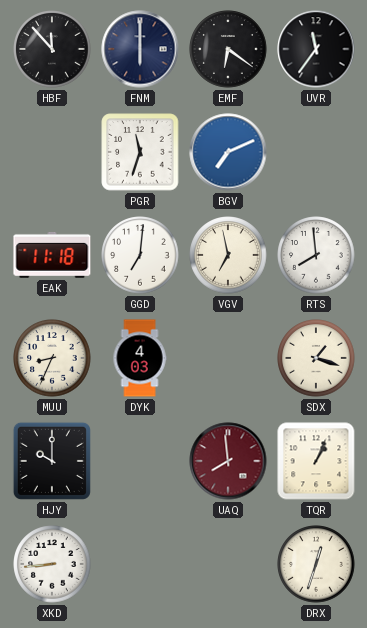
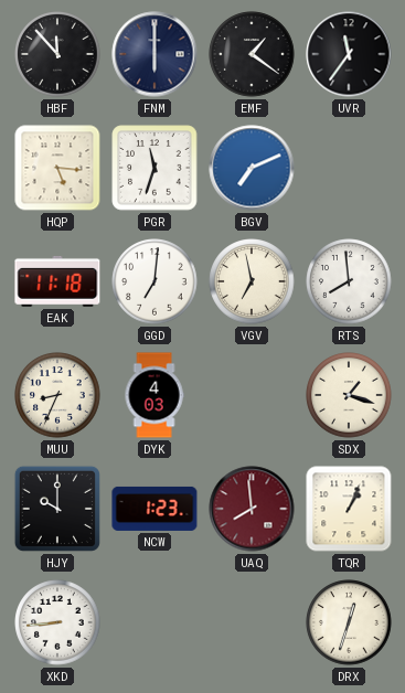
EMF: 6:21 -> 1:21 (252, 54)
HQP: none -> 5:16 (57, 168)
NCW: none -> 1:23 (154, 509)
